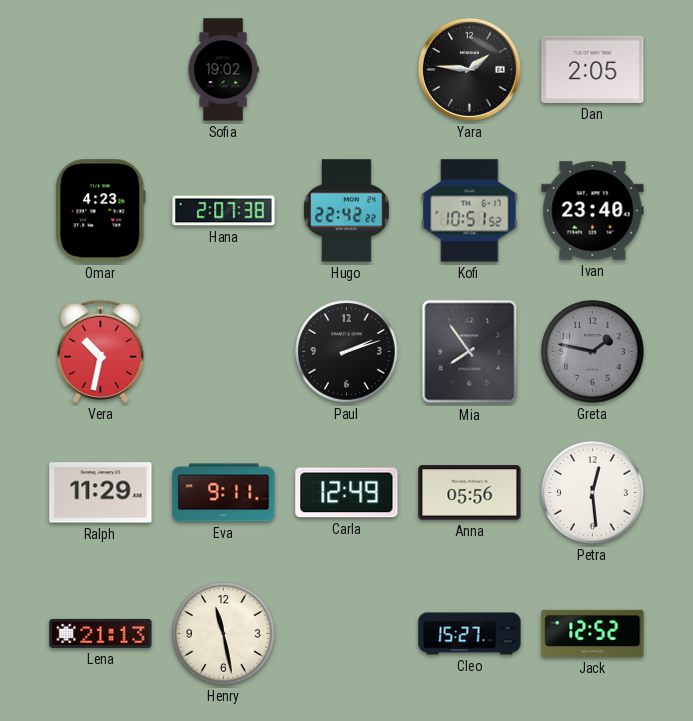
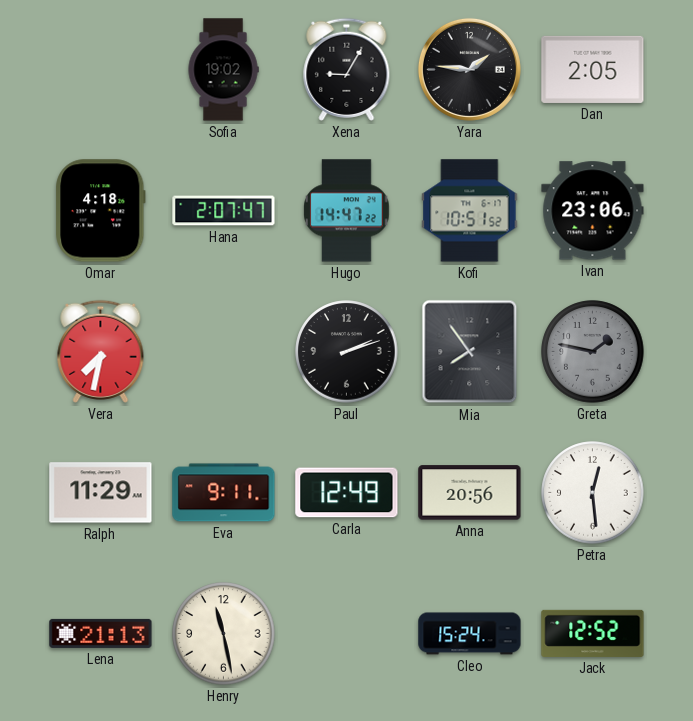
Xena: none -> 9:05 (347, 69)
Omar: 4:23 -> 4:18 (101, 211)
Hana: 2:07:38 -> 2:07:47 (224, 211)
Hugo: 22:42 -> 14:47 (347, 211)
Ivan: 23:40 -> 23:06 (593, 211)
Vera: 10:32 -> 7:32 (101, 351)
Anna: 05:56 -> 20:56 (470, 493)
Cleo: 15:27 -> 15:24 (470, 634)
